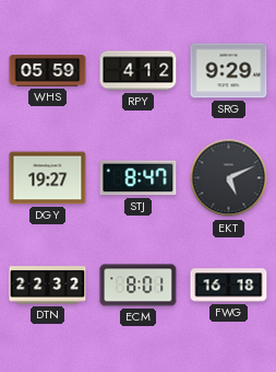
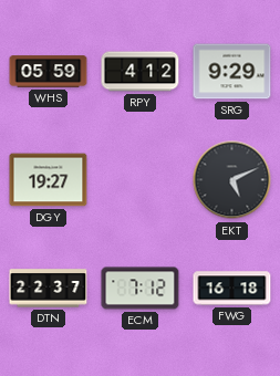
STJ: 8:47 -> none (139, 178)
DTN: 22:32 -> 22:37 (49, 289)
ECM: 8:01 -> 7:12 (141, 289)
